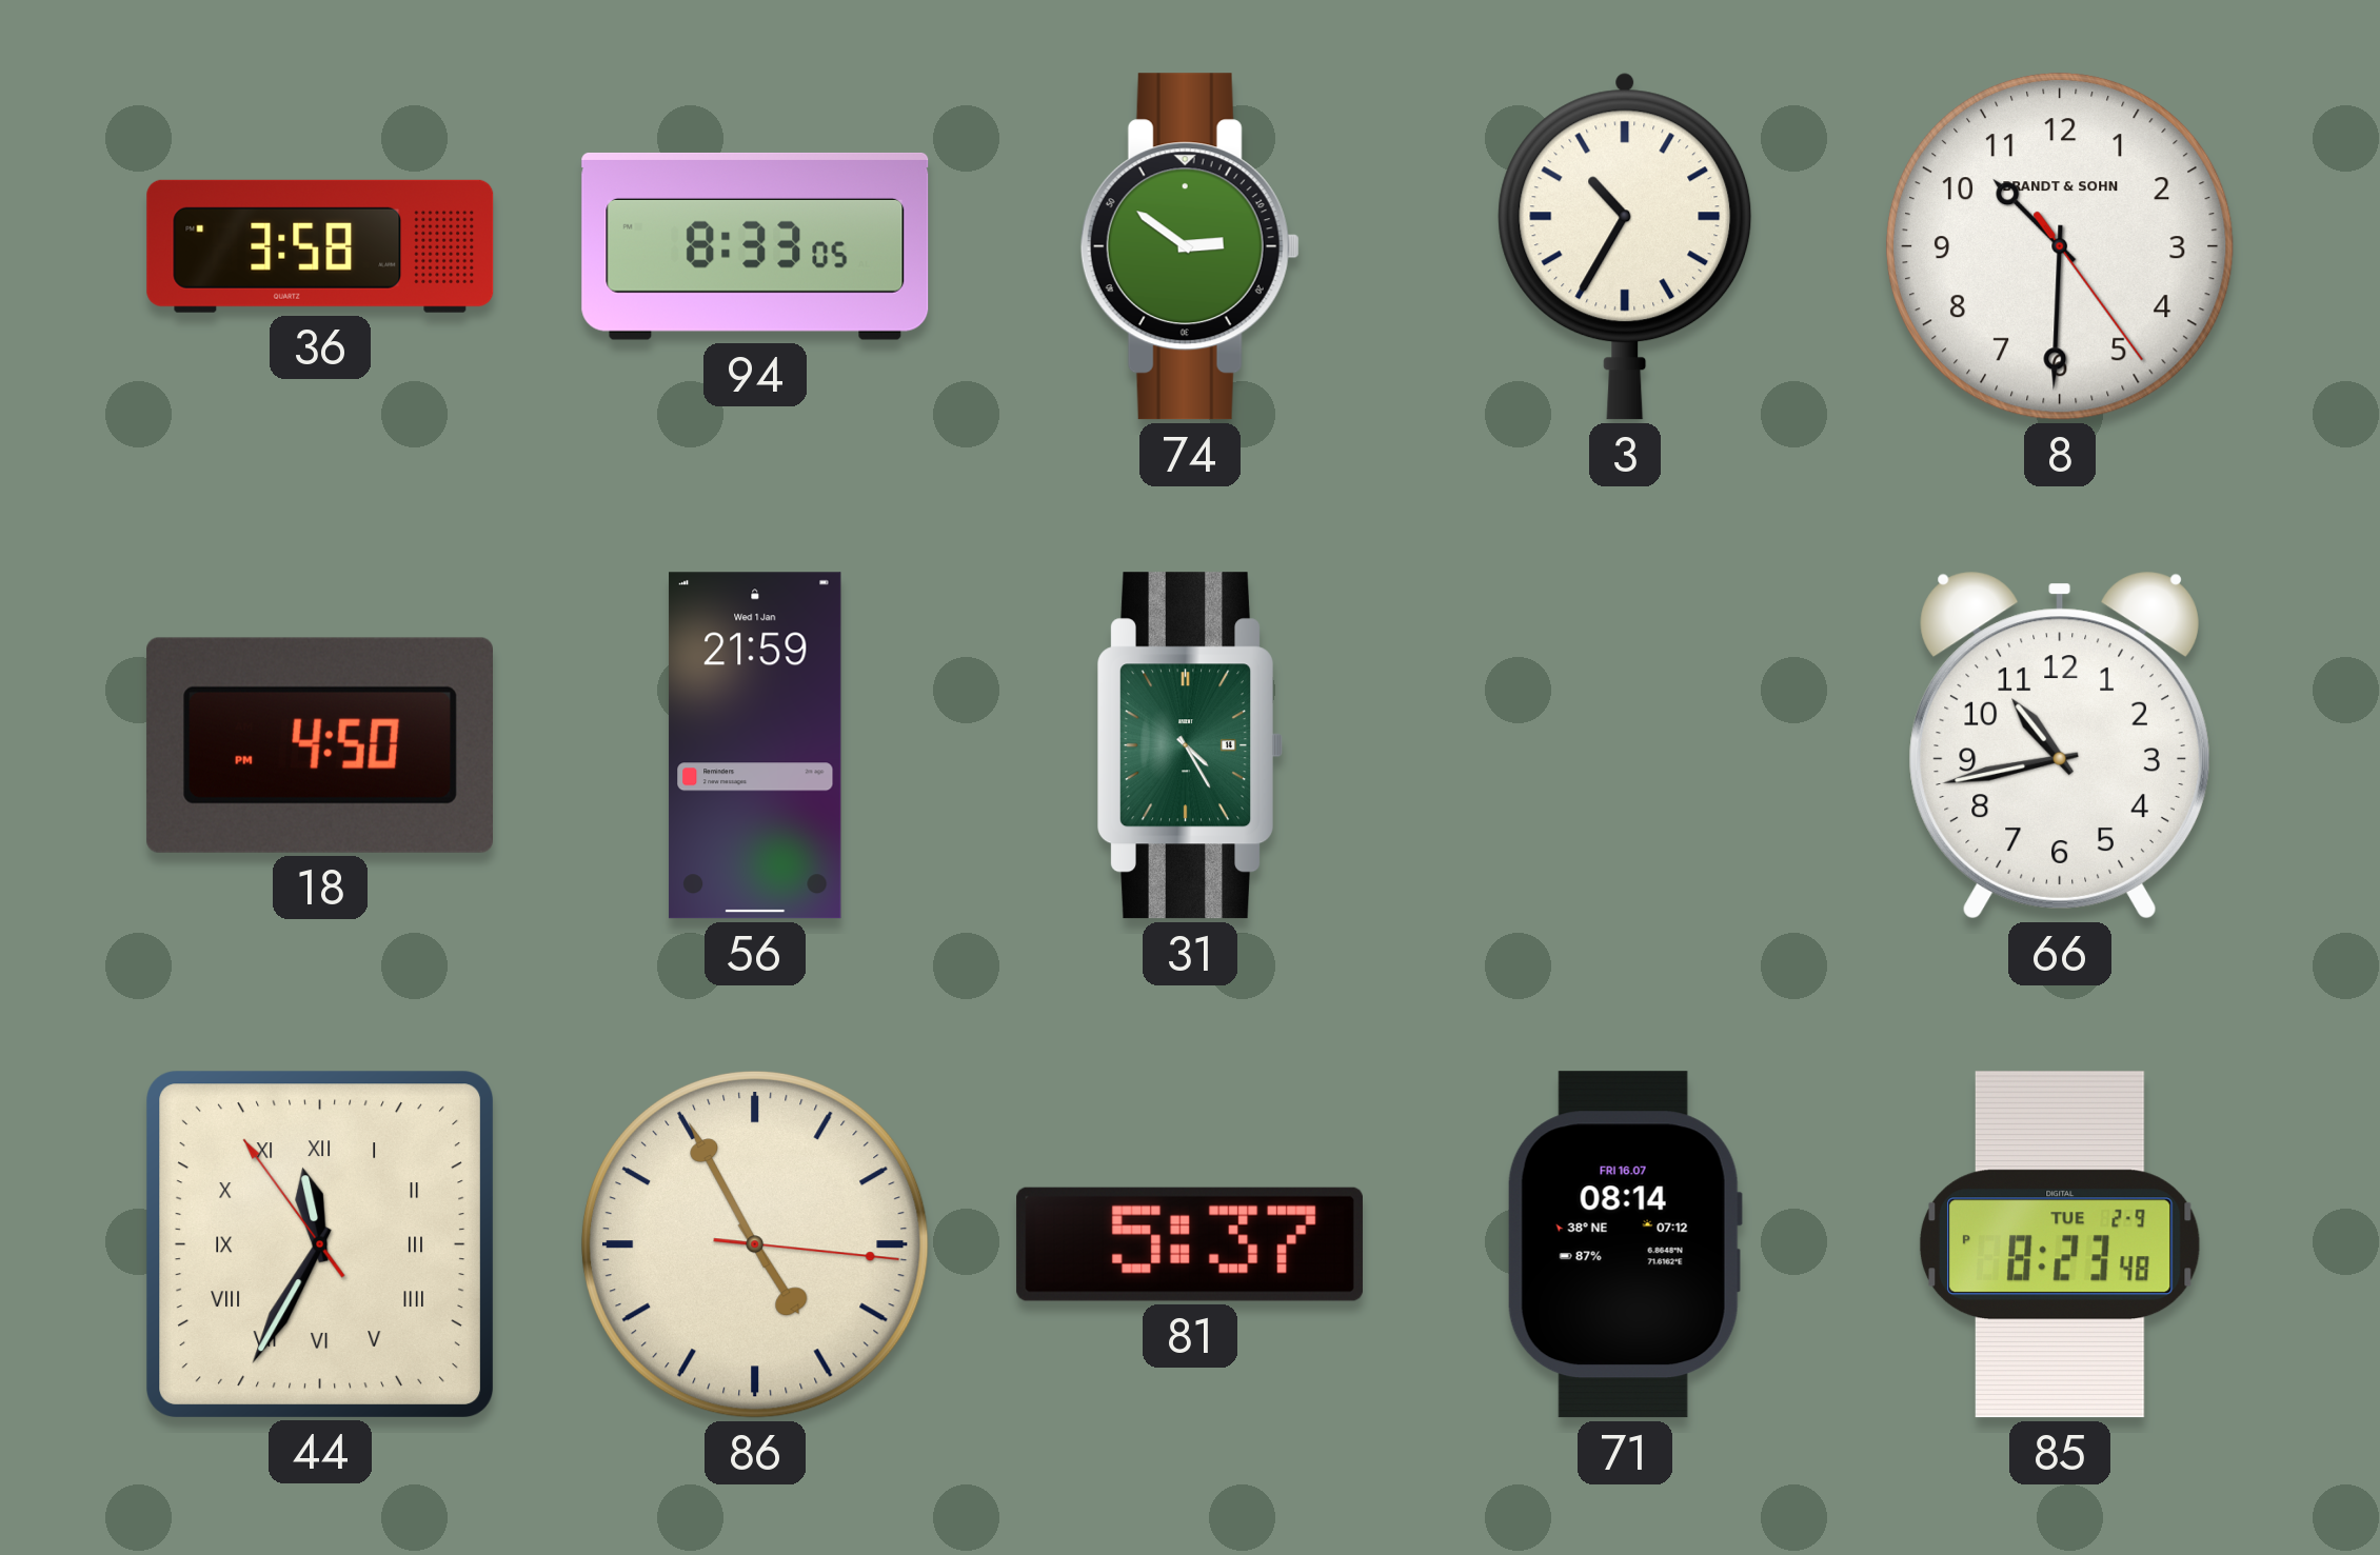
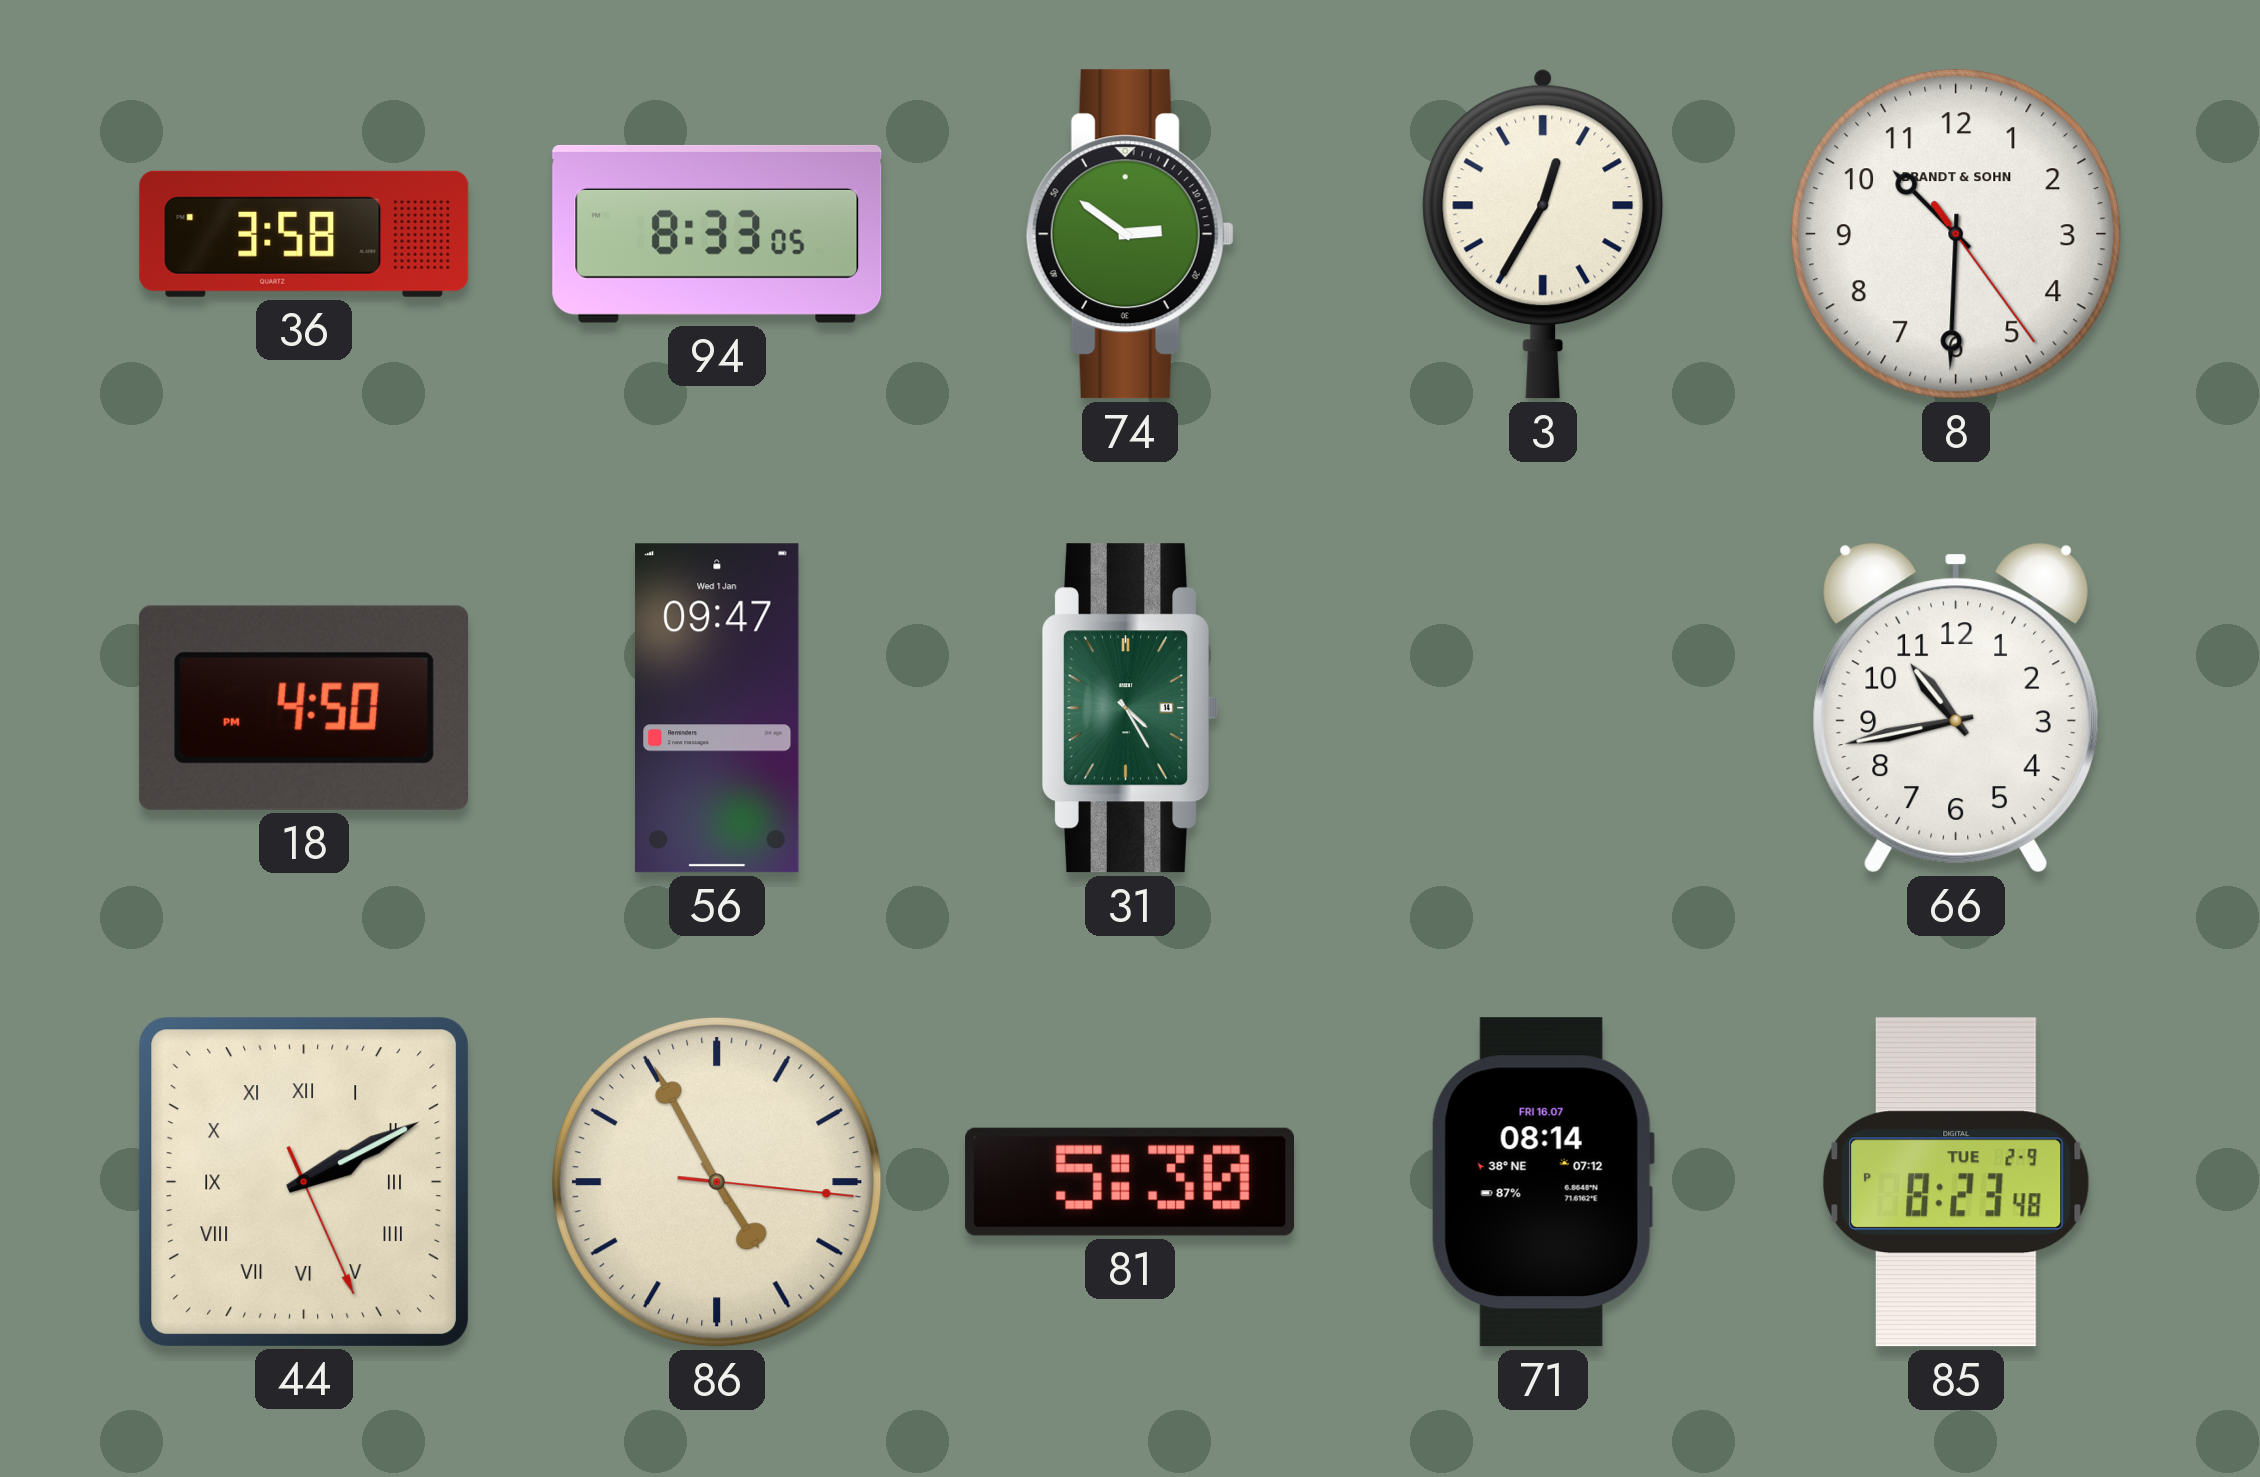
3: 10:35 -> 12:35 (1543, 234)
56: 21:59 -> 09:47 (717, 708)
44: 11:34 -> 2:10 (303, 1181)
81: 5:37 -> 5:30 (1129, 1182)
